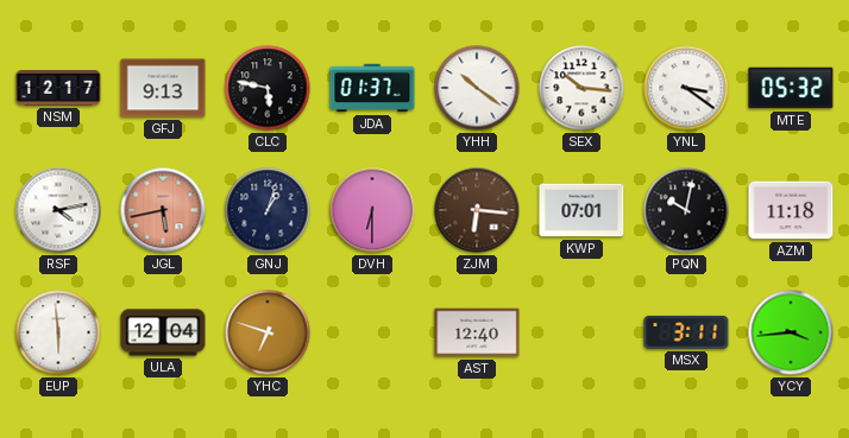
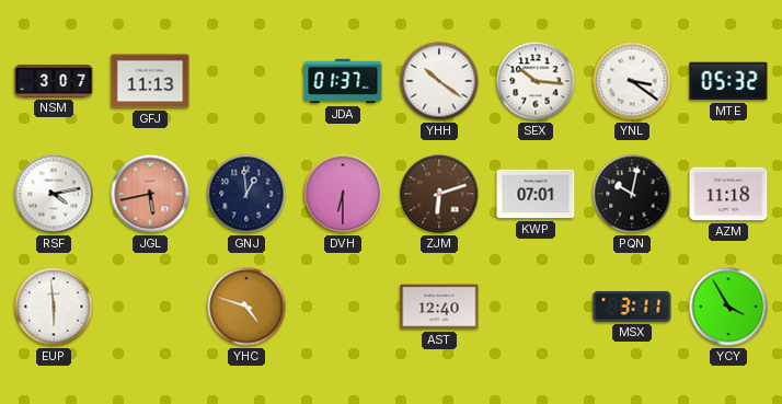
NSM: 12:17 -> 3:07 (54, 82)
GFJ: 9:13 -> 11:13 (150, 81)
CLC: 5:47 -> none (268, 88)
GNJ: 1:03 -> 12:59 (246, 194)
ZJM: 6:16 -> 6:12 (439, 194)
ULA: 12:04 -> none (163, 332)
YHC: 6:48 -> 4:48 (246, 307)
YCY: 3:44 -> 3:55 (728, 307)
